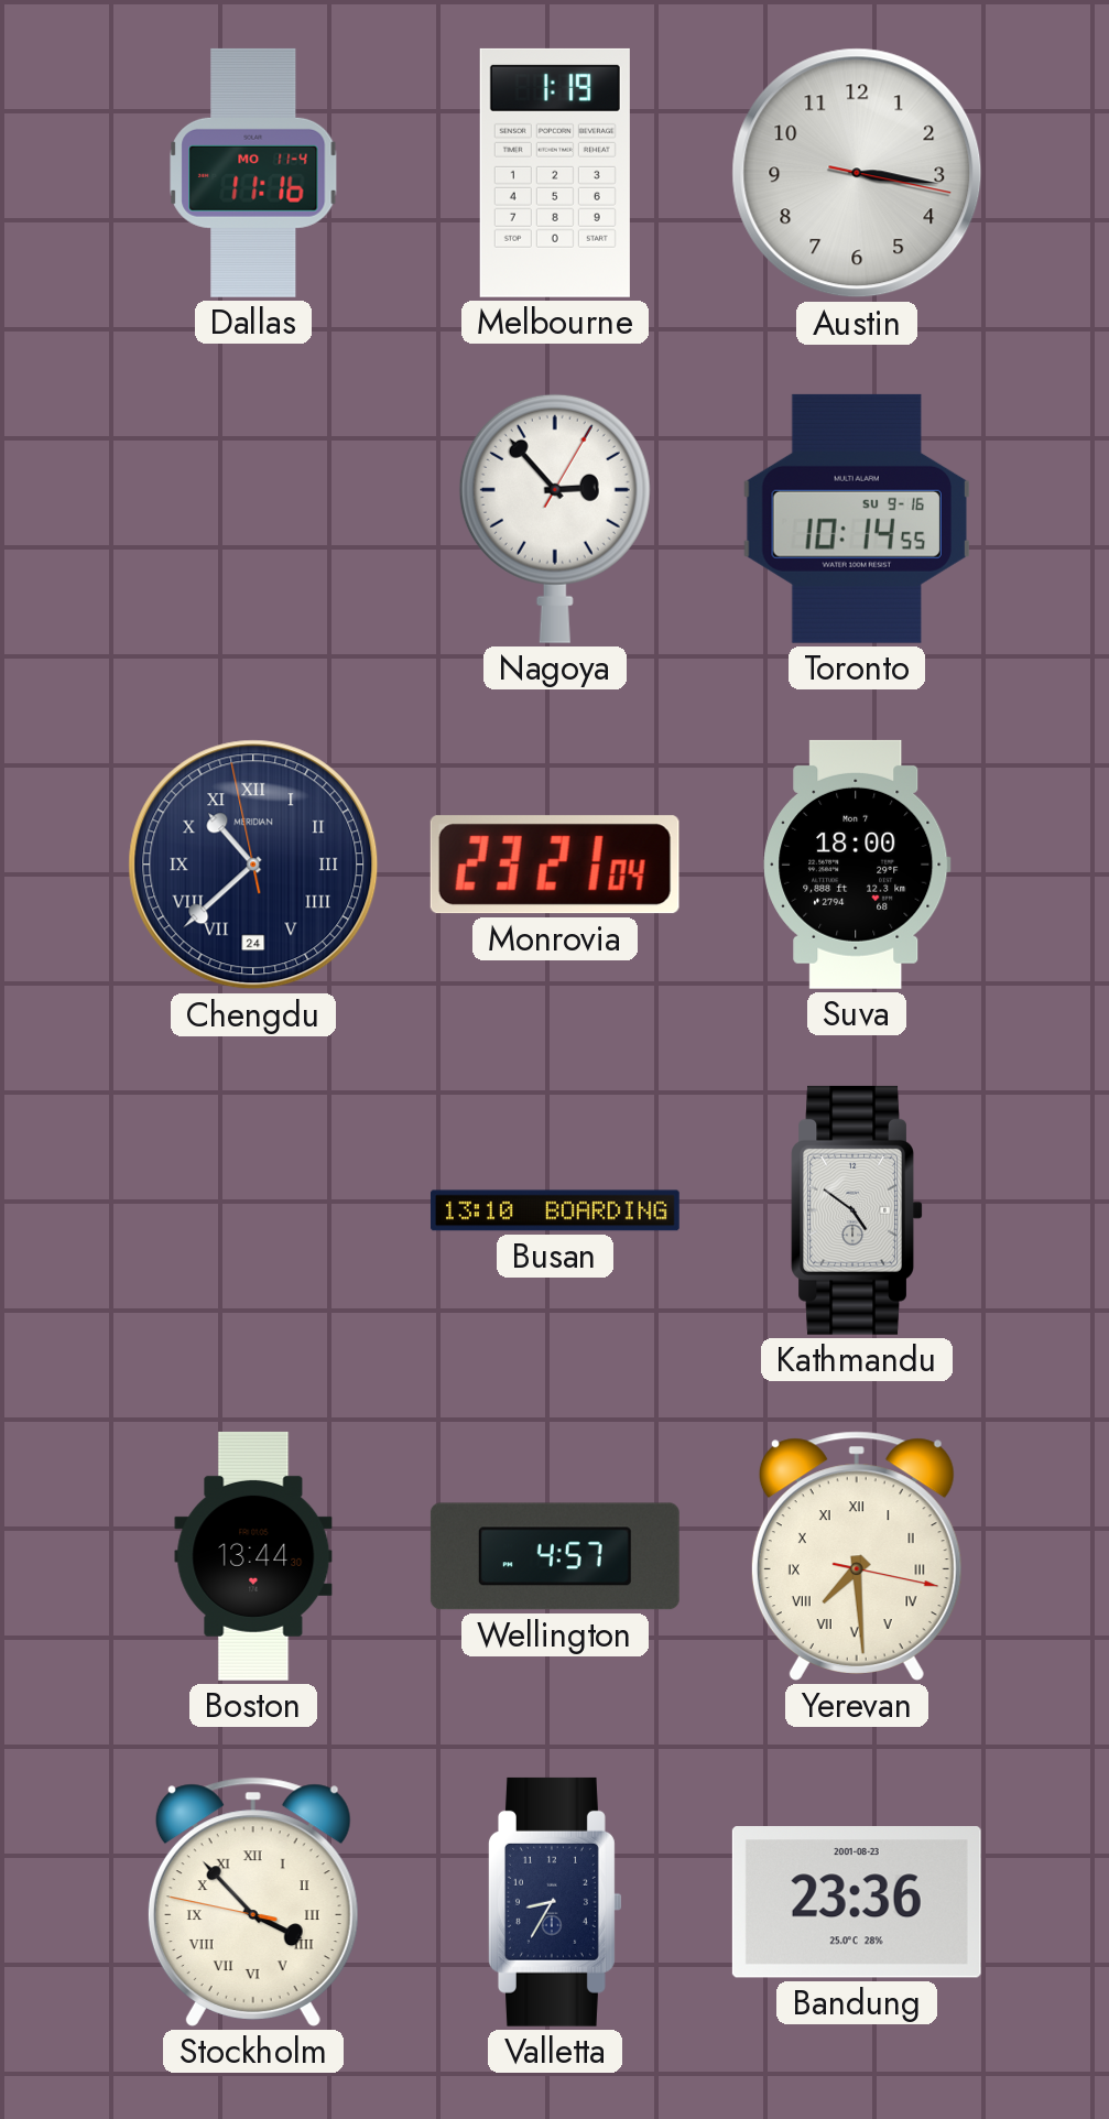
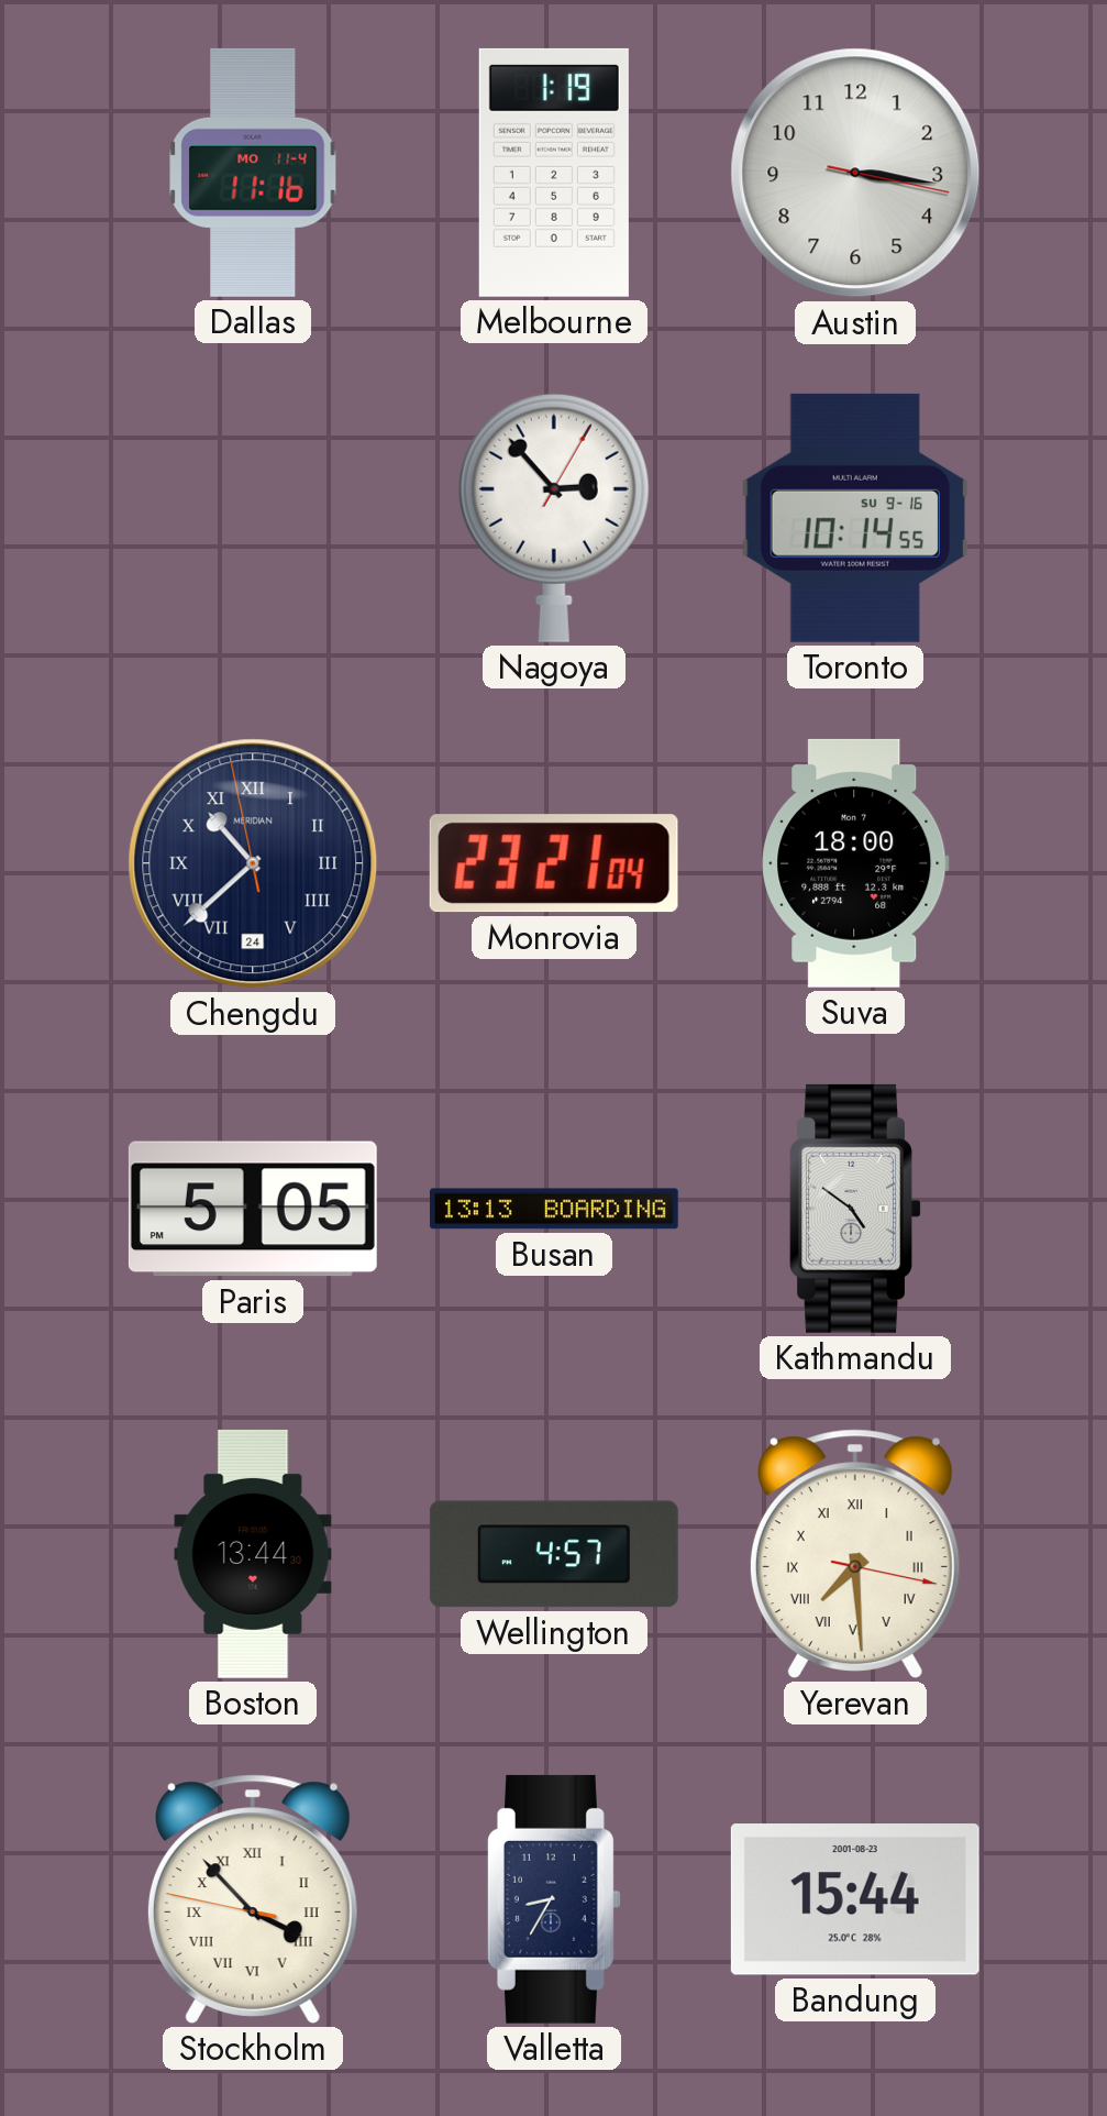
Paris: none -> 5:05 (253, 1209)
Busan: 13:10 -> 13:13 (554, 1209)
Bandung: 23:36 -> 15:44 (855, 1899)
